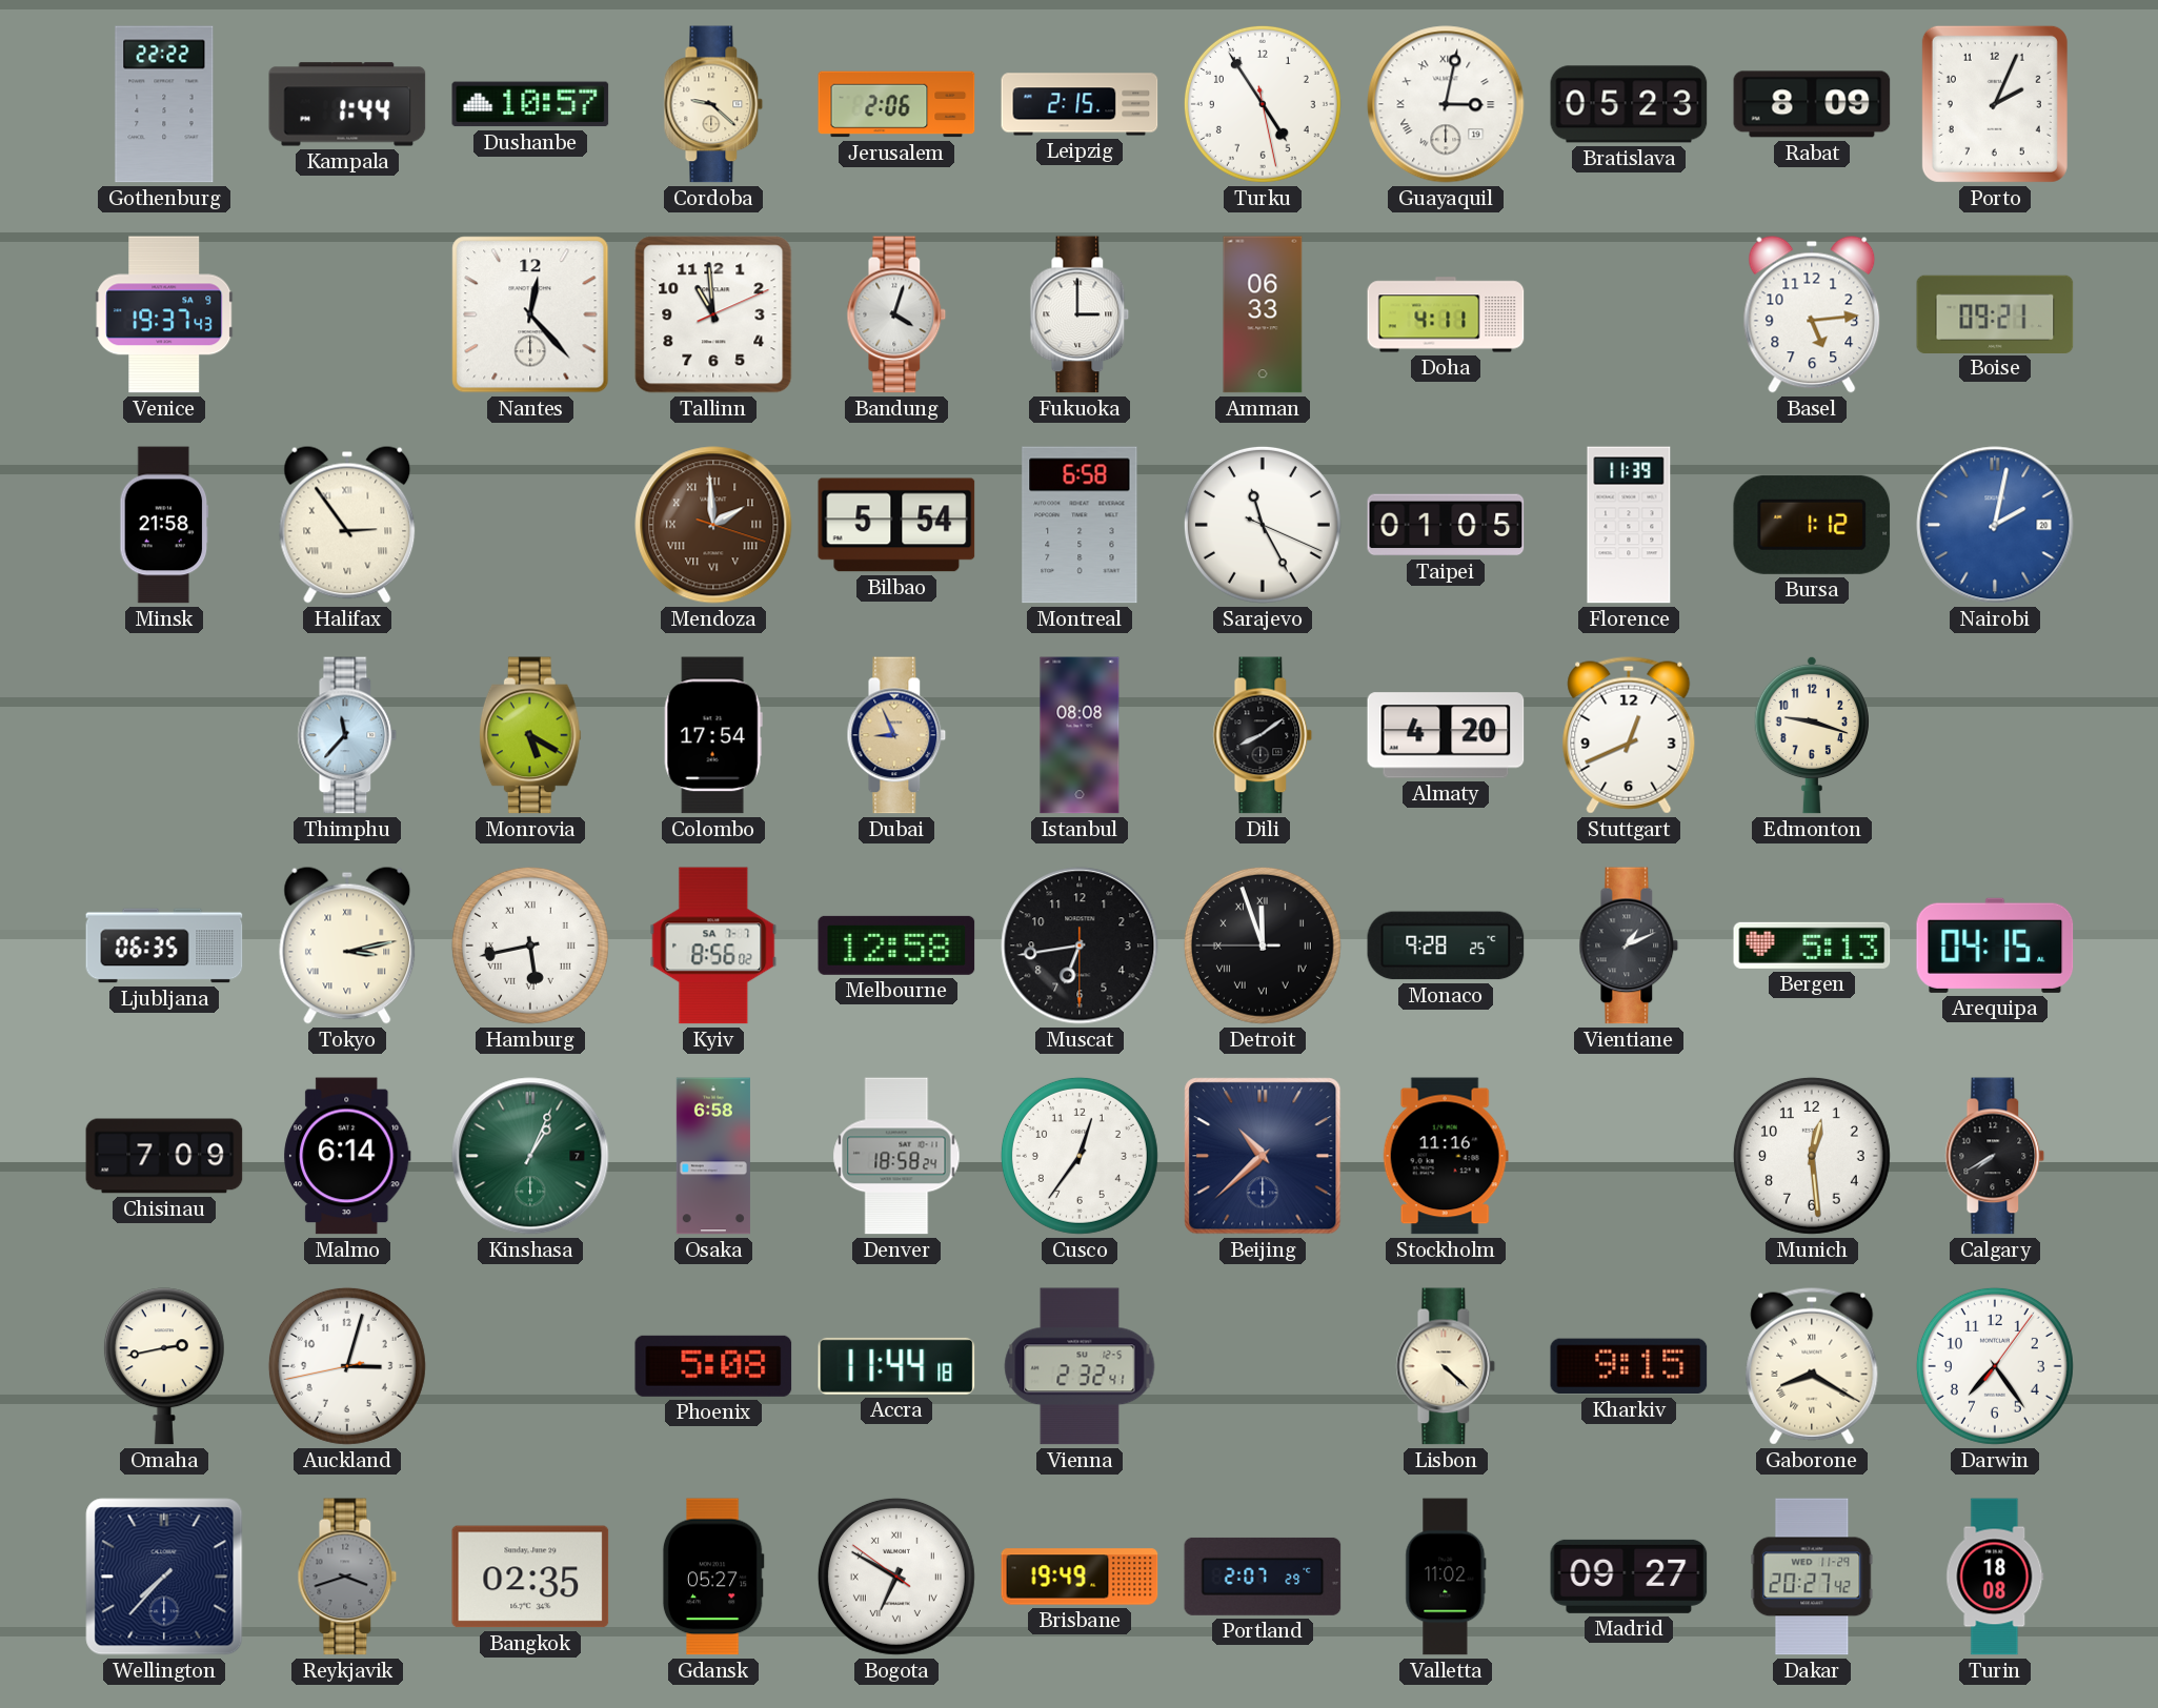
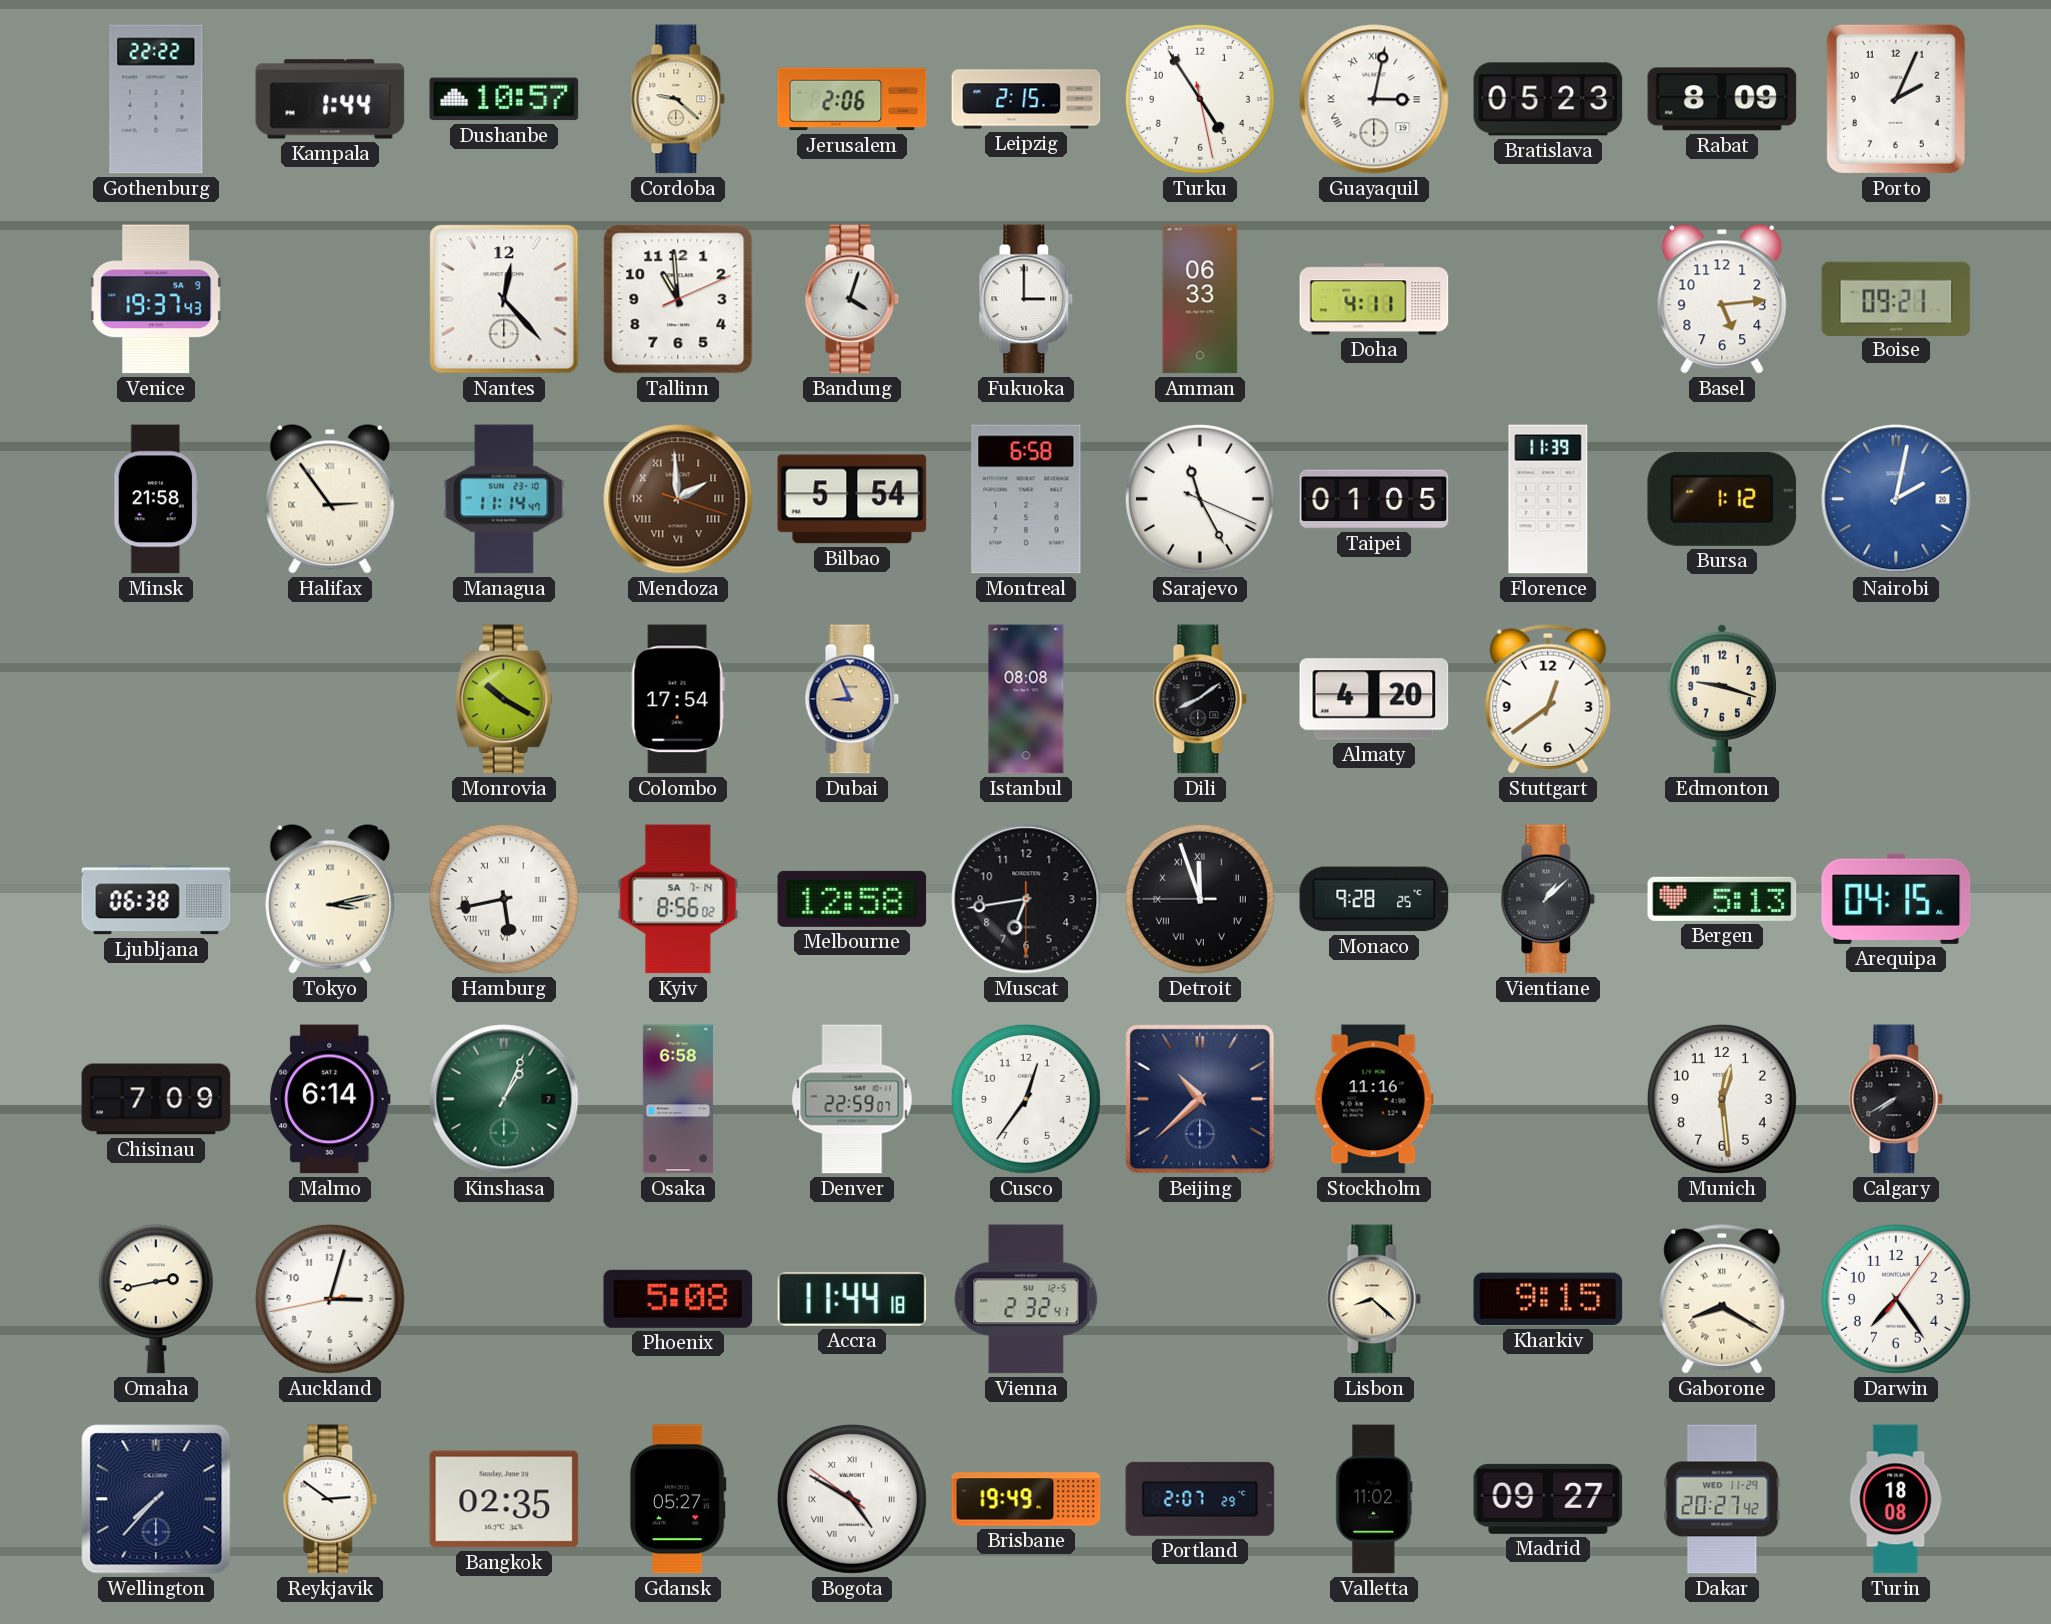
Managua: none -> 11:14 (504, 499)
Thimphu: 11:37 -> none (347, 735)
Monrovia: 5:20 -> 10:20 (504, 699)
Stuttgart: 12:41 -> 12:39 (1548, 699)
Ljubljana: 06:35 -> 06:38 (156, 899)
Kyiv date: SA 7-7 -> SA 7-14 (678, 899)
Vientiane: 1:11 -> 1:08 (1548, 899)
Denver: 18:58 -> 22:59 (852, 1099)
Lisbon: 4:22 -> 8:22 (1374, 1299)
Reykjavik: 3:42 -> 2:51 (330, 1499)
Reykjavik dial: grey -> white (330, 1499)
Bogota: 6:49 -> 4:49 (852, 1499)
